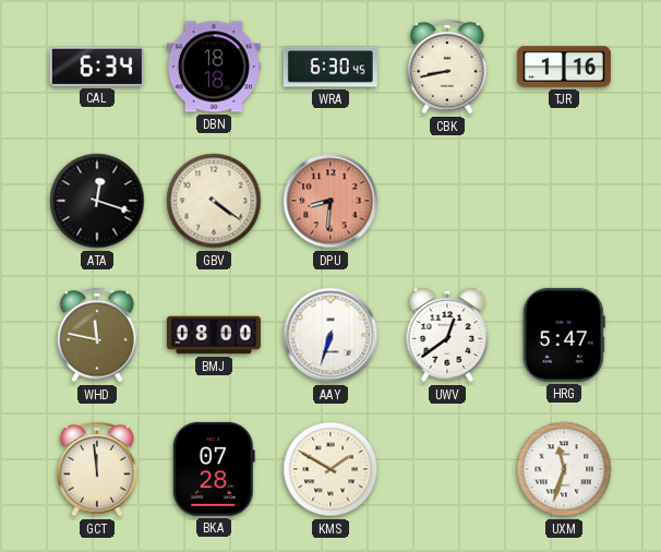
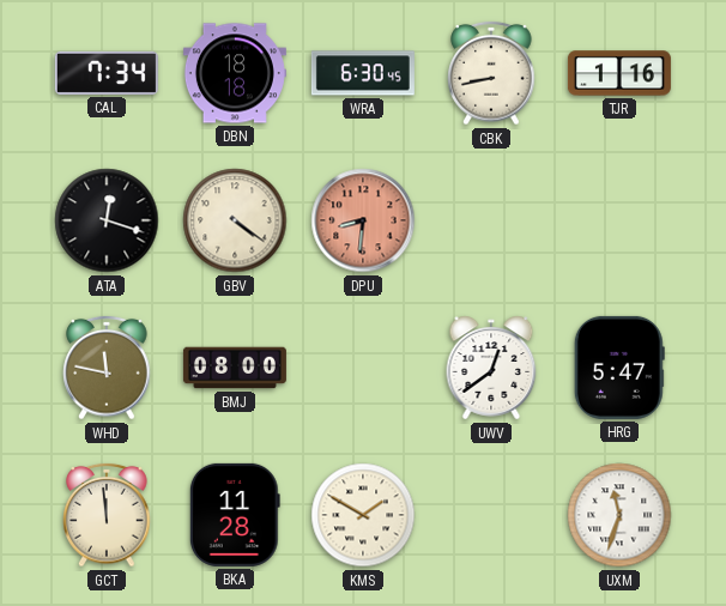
CAL: 6:34 -> 7:34 (107, 73)
AAY: 6:33 -> none (330, 335)
BKA: 07:28 -> 11:28 (235, 515)
